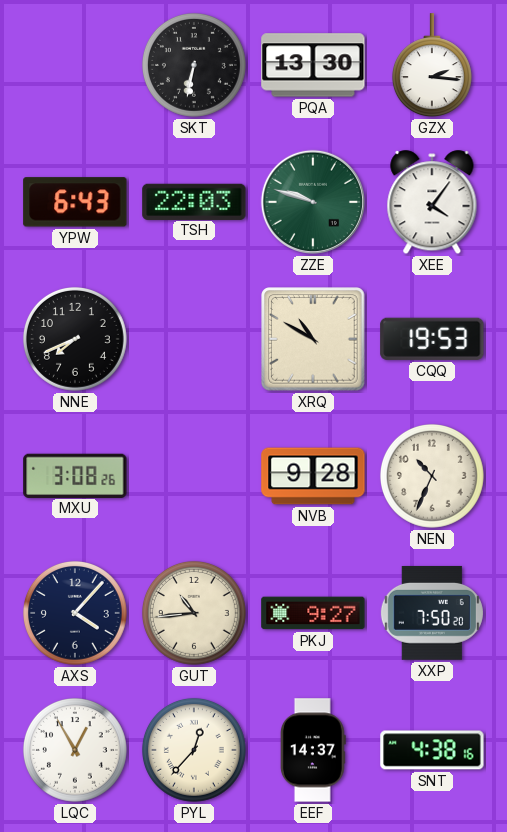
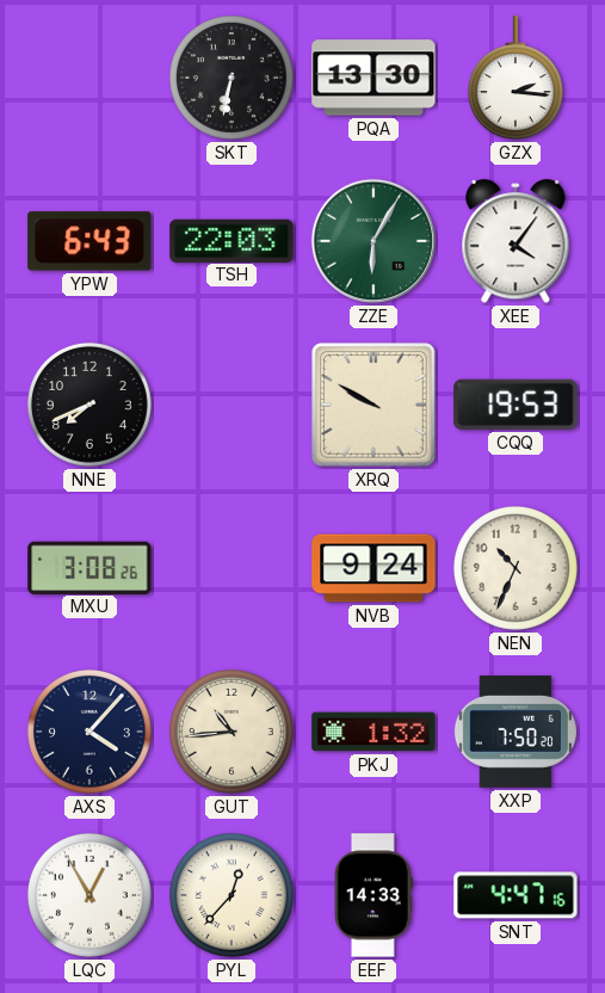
ZZE: 9:48 -> 6:05 (374, 241)
XRQ: 10:50 -> 9:50 (374, 405)
NVB: 9:28 -> 9:24 (374, 568)
PKJ: 9:27 -> 1:32 (374, 732)
EEF: 14:37 -> 14:33 (374, 895)
SNT: 4:38 -> 4:47 (516, 895)
